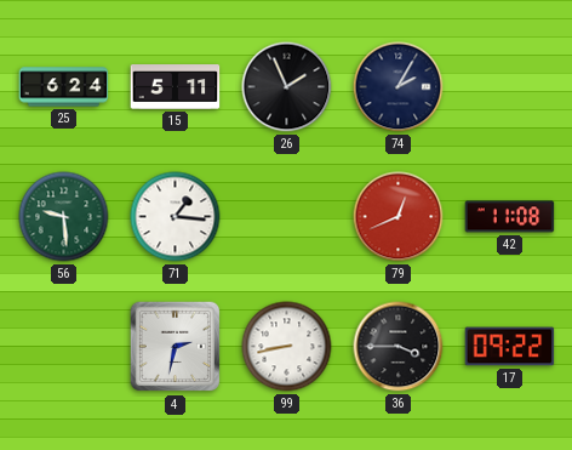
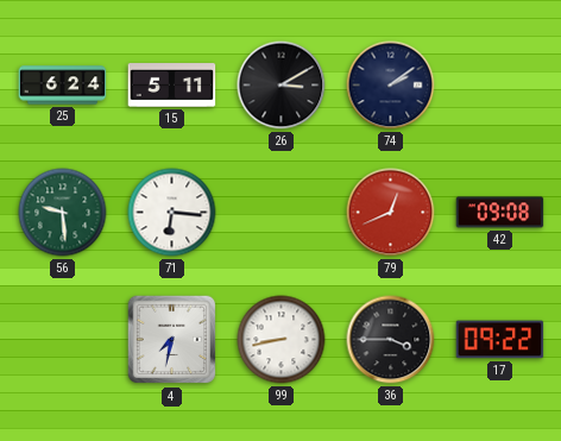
26: 1:56 -> 3:10 (282, 86)
74: 2:05 -> 2:09 (391, 86)
71: 1:16 -> 6:16 (172, 213)
42: 11:08 -> 09:08 (500, 213)
4: 2:32 -> 7:32 (172, 340)
